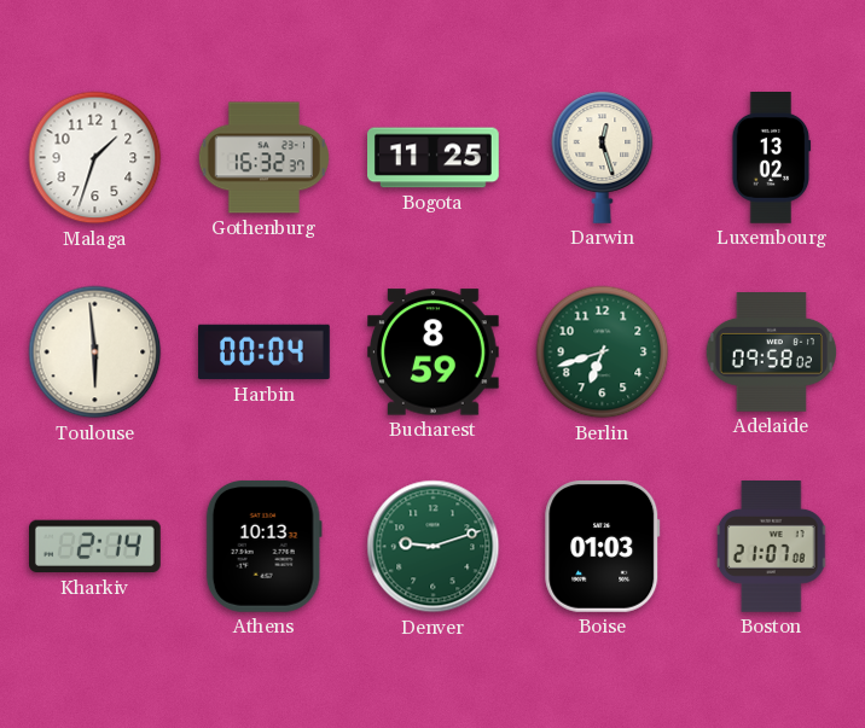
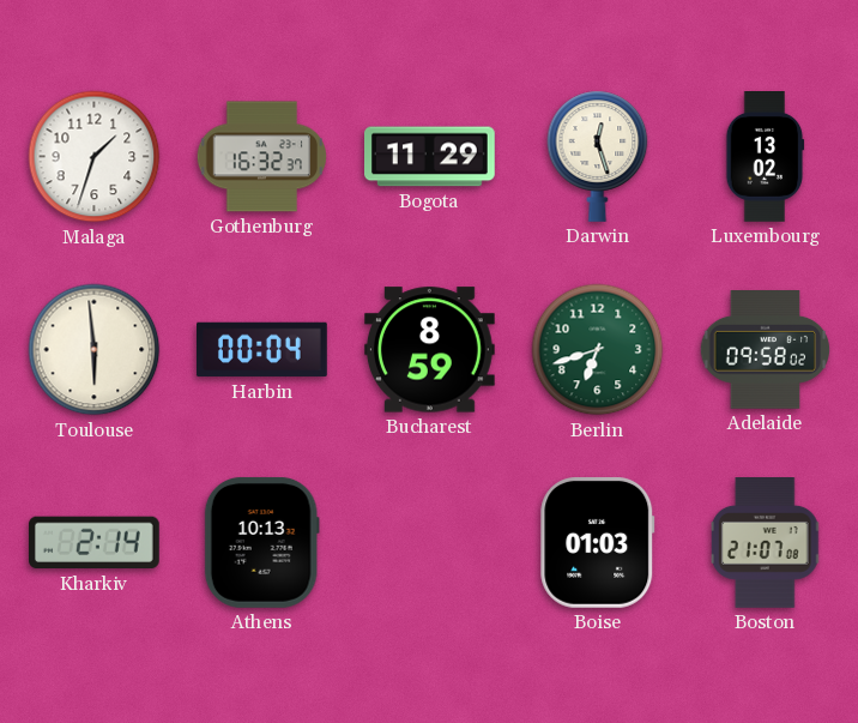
Bogota: 11:25 -> 11:29 (430, 157)
Denver: 9:12 -> none (434, 547)
